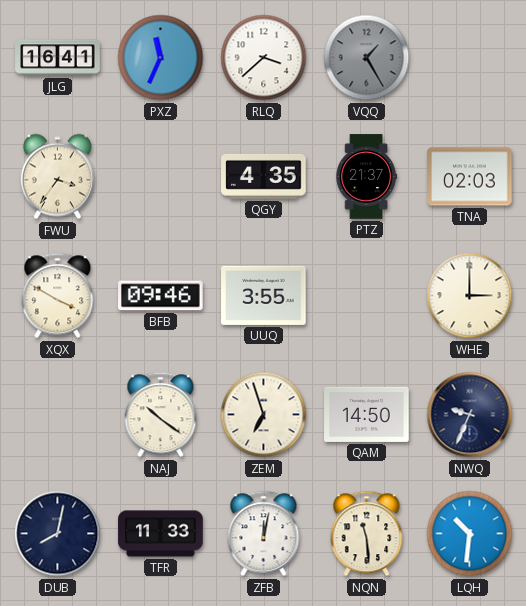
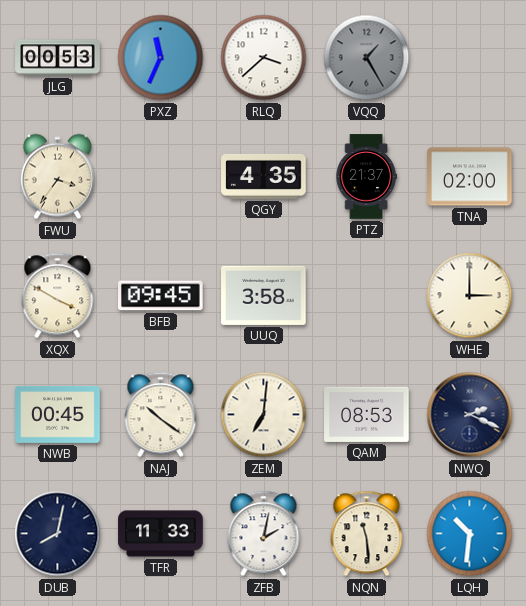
JLG: 16:41 -> 00:53 (58, 58)
TNA: 02:03 -> 02:00 (470, 177)
BFB: 09:46 -> 09:45 (161, 296)
UUQ: 3:55 -> 3:58 (264, 295)
NWB: none -> 00:45 (58, 415)
ZEM: 6:57 -> 7:01 (264, 415)
QAM: 14:50 -> 08:53 (367, 414)
NWQ: 9:34 -> 2:19 (470, 415)
ZFB: 12:02 -> 2:02 (264, 534)
